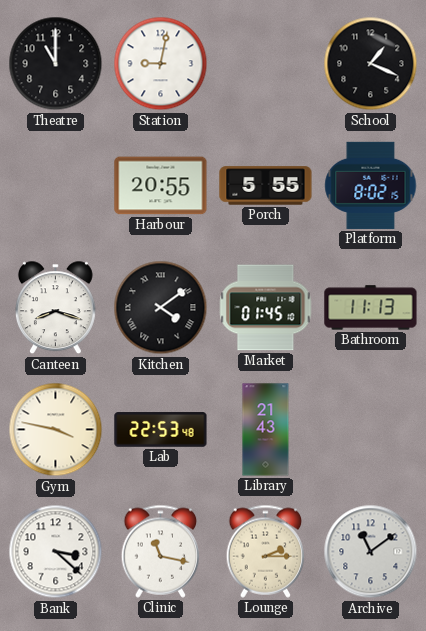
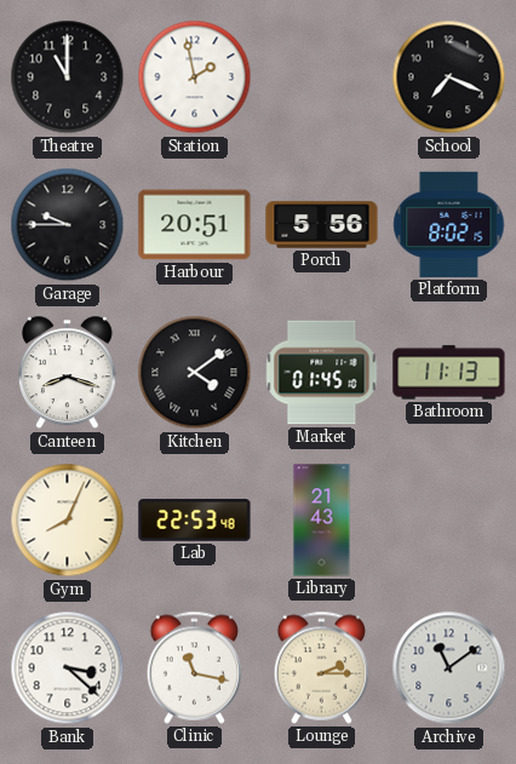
Station: 9:02 -> 1:58 (195, 77)
School: 1:19 -> 7:19 (449, 77)
Garage: none -> 9:45 (68, 225)
Harbour: 20:55 -> 20:51 (195, 225)
Porch: 5:55 -> 5:56 (322, 225)
Gym: 3:47 -> 8:04 (68, 521)
